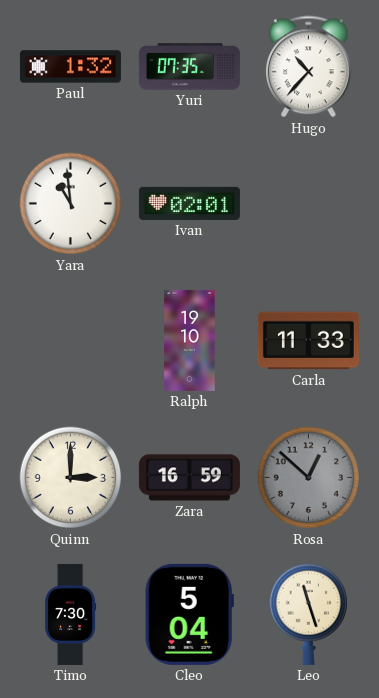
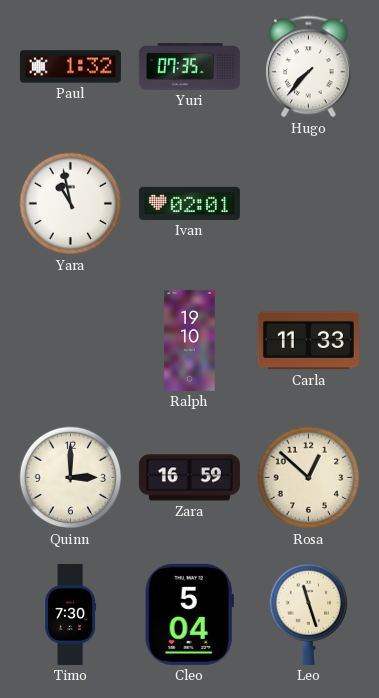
Hugo: 10:37 -> 7:37 (309, 67)
Yara: 10:59 -> 10:58 (71, 204)
Rosa dial: grey -> cream (309, 478)
